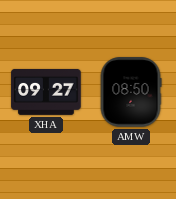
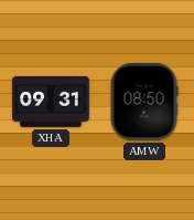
XHA: 09:27 -> 09:31 (51, 102)
